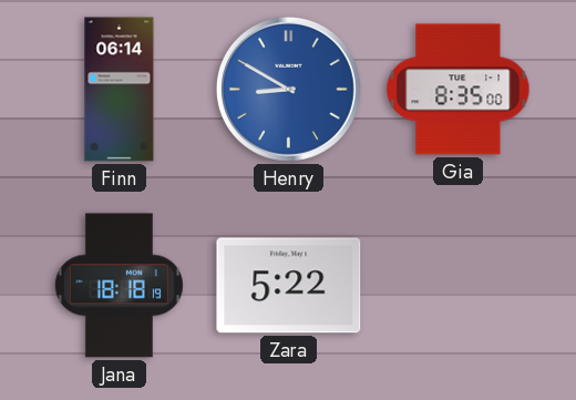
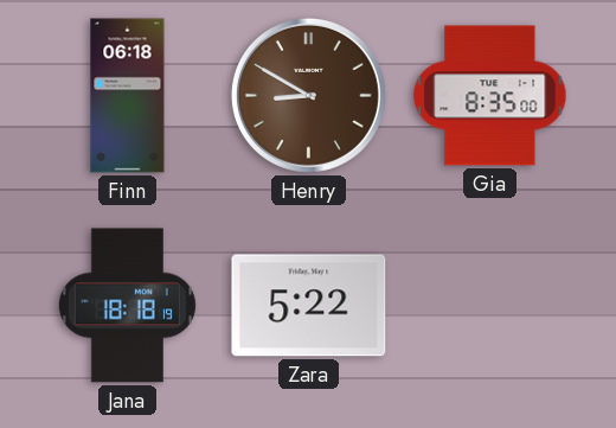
Finn: 06:14 -> 06:18 (128, 96)
Henry dial: blue -> brown (308, 95)
